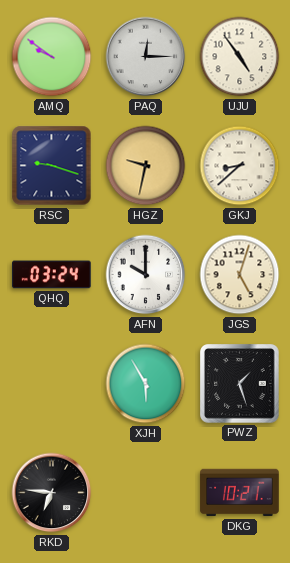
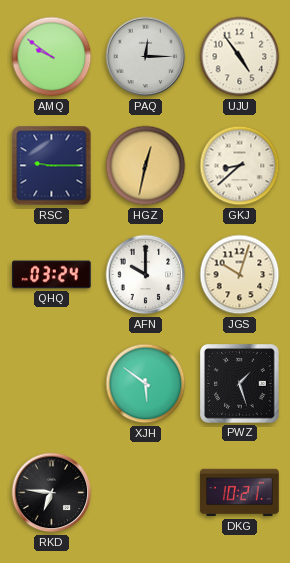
RSC: 9:18 -> 9:15 (52, 166)
HGZ: 9:32 -> 12:32 (146, 166)
JGS: 5:03 -> 10:03 (240, 275)
XJH: 5:55 -> 5:51 (146, 384)
